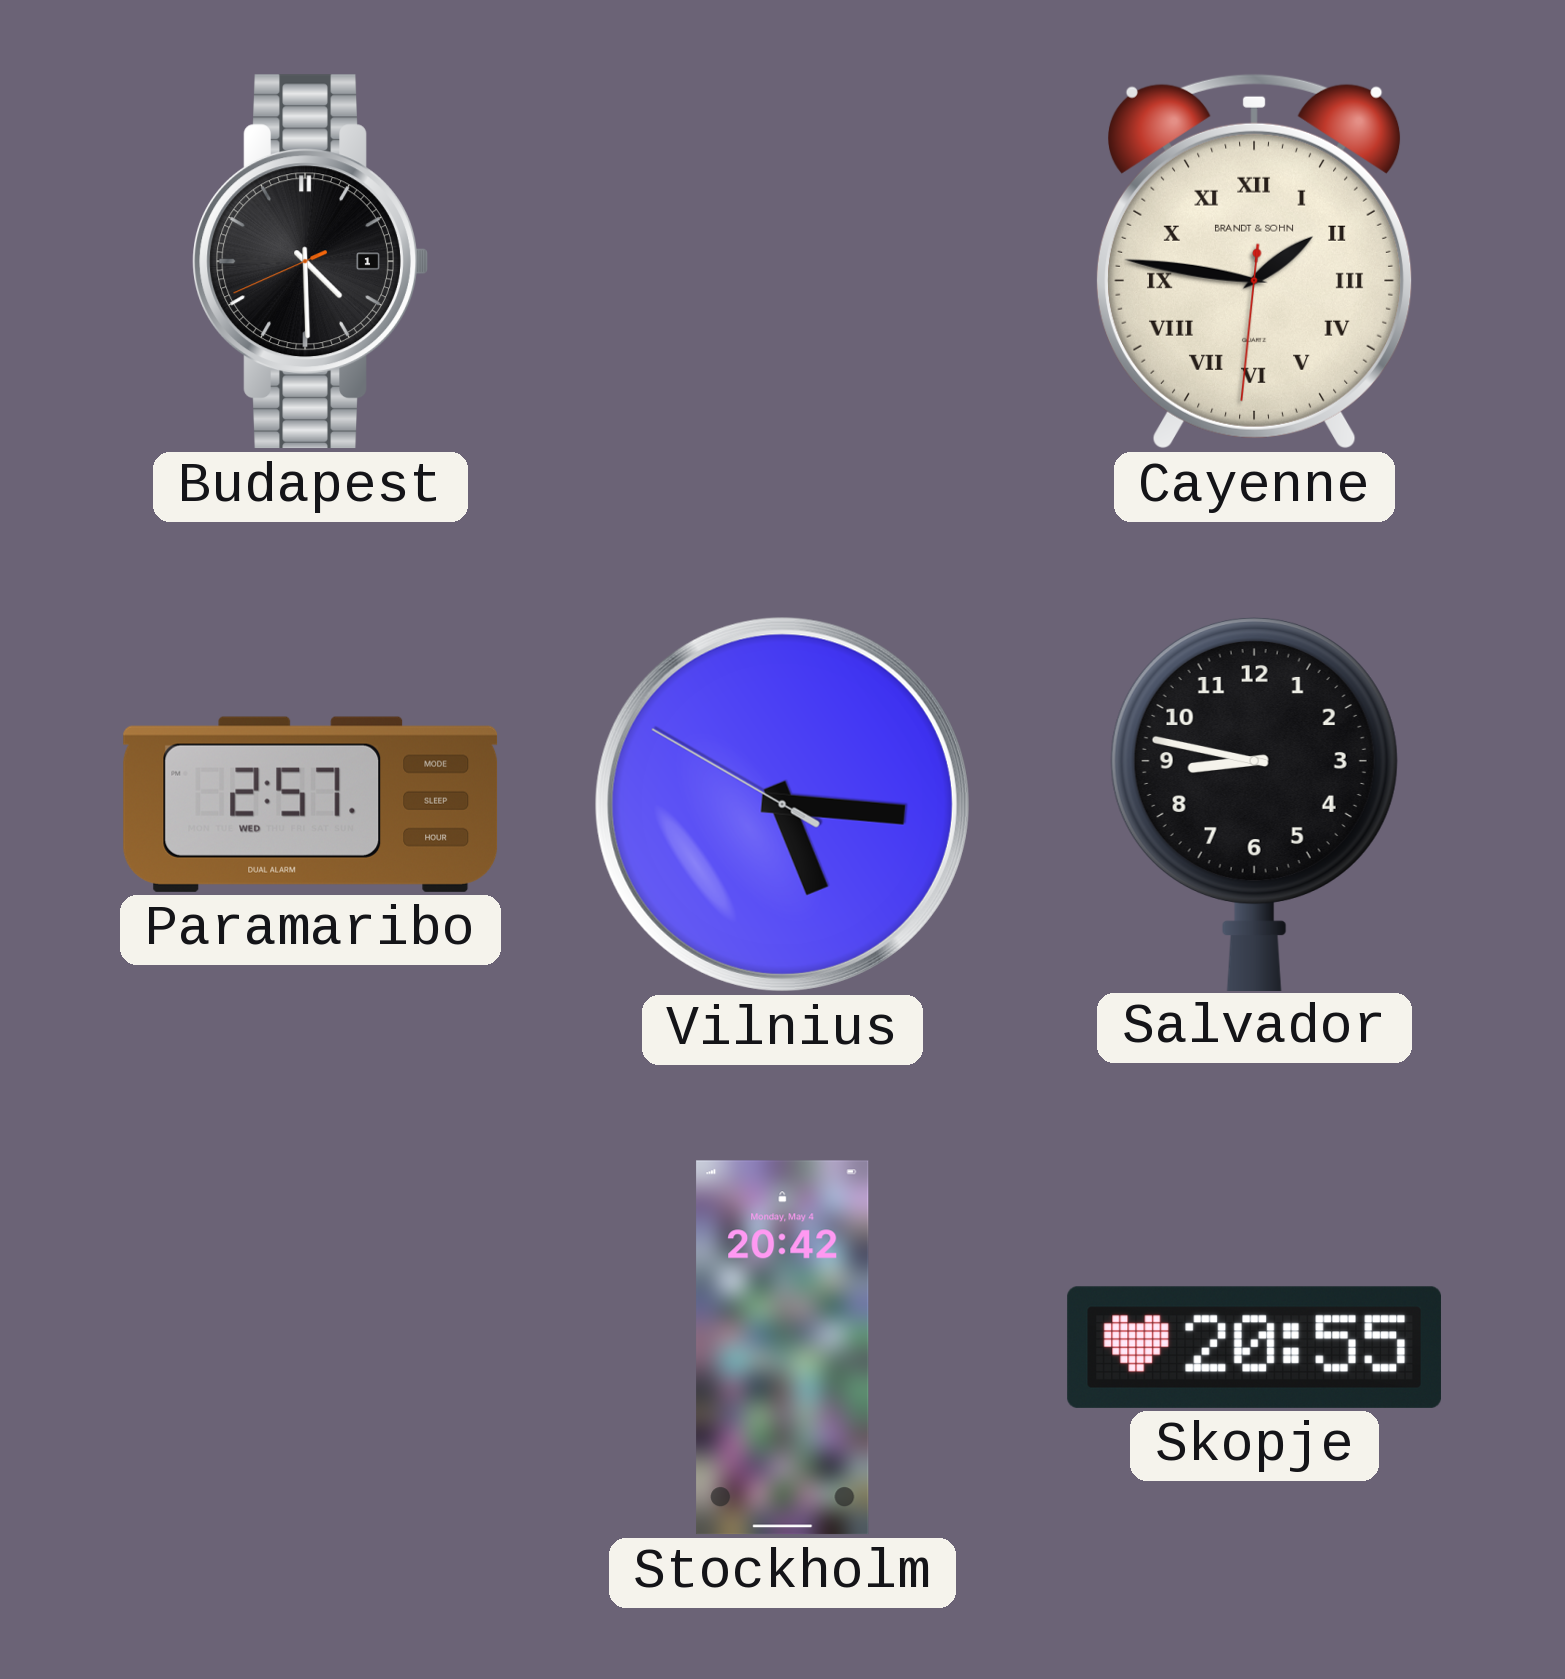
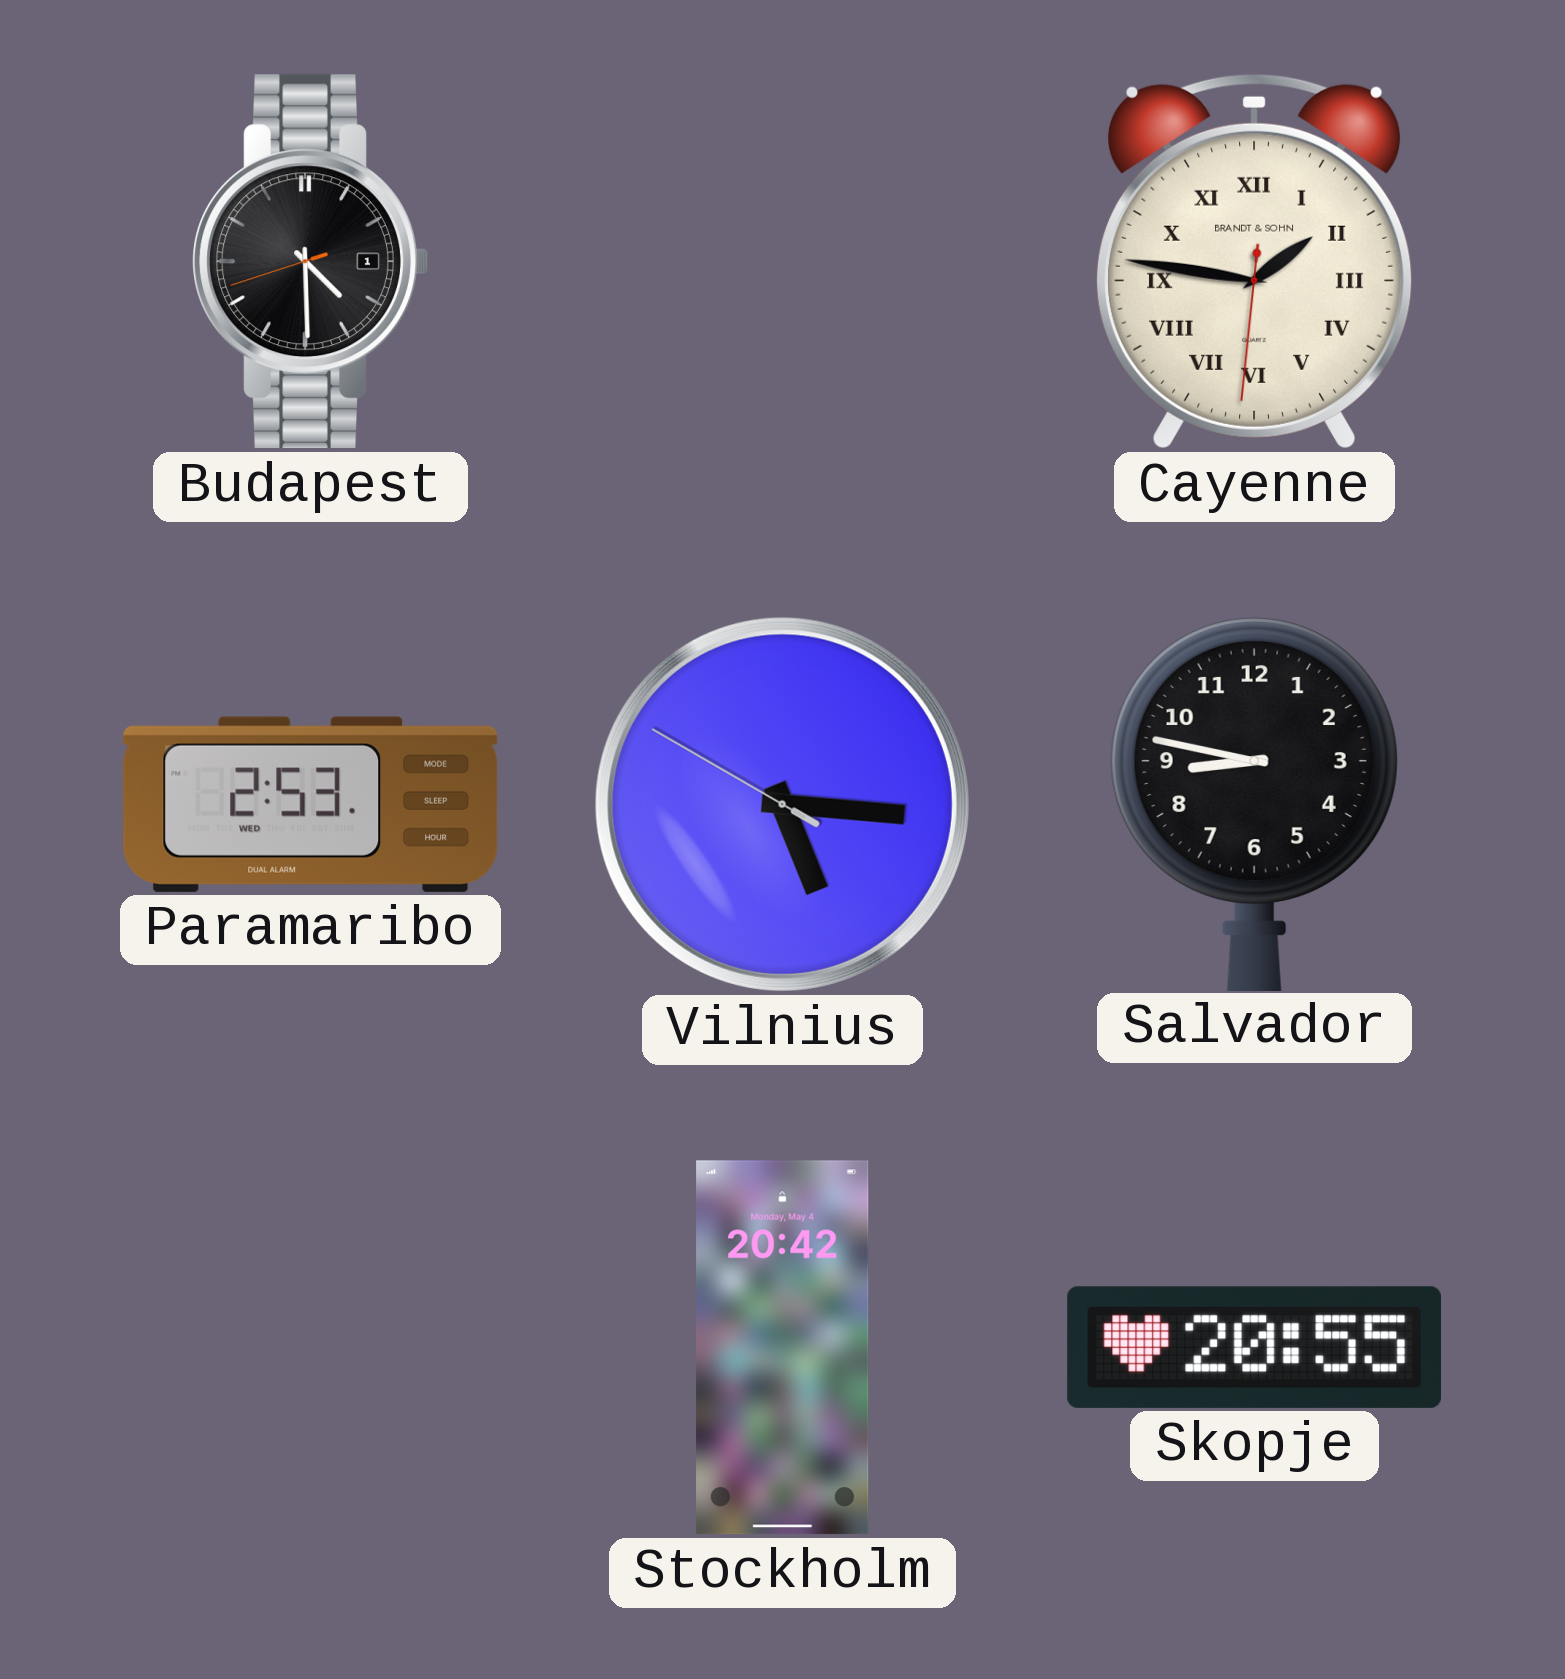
Budapest: 4:29:41 -> 4:29:42 (310, 262)
Paramaribo: 2:57 -> 2:53 (311, 804)
